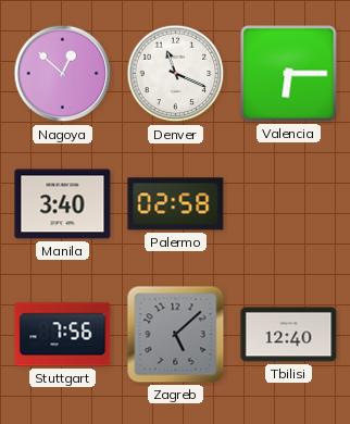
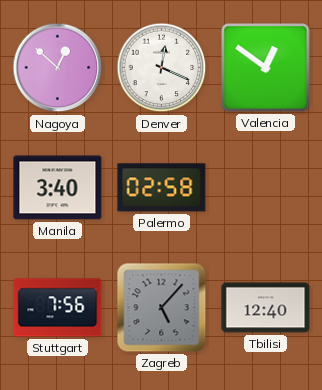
Denver: 11:19 -> 12:19 (162, 68)
Valencia: 6:15 -> 12:51 (266, 68)
Zagreb: 5:08 -> 5:07 (162, 308)
